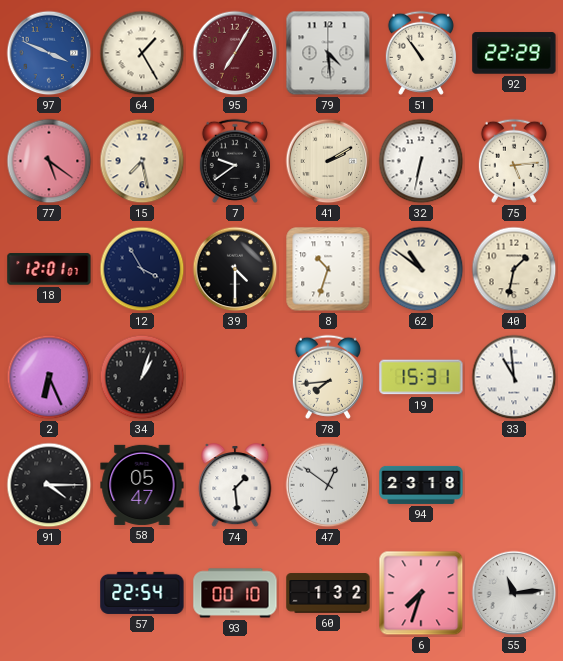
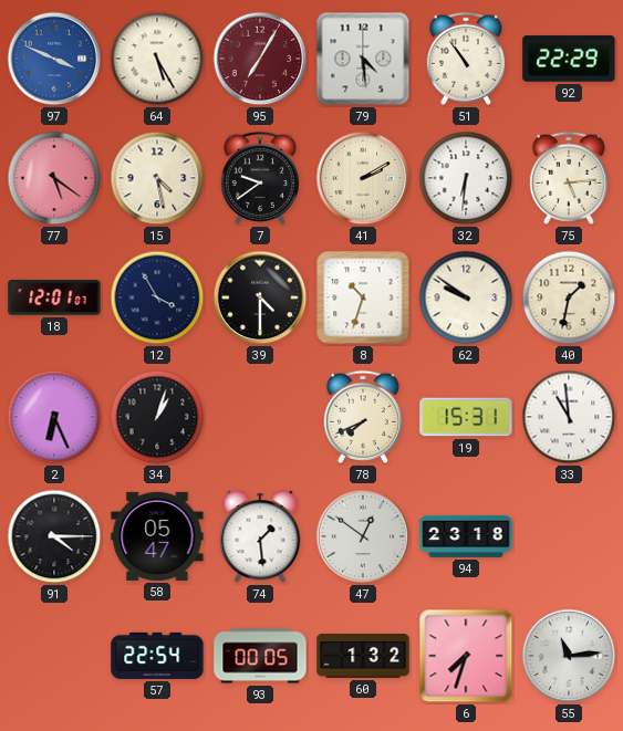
64: 1:25 -> 5:25 (157, 59)
15: 7:28 -> 4:28 (157, 178)
32: 6:32 -> 6:31 (466, 178)
62: 10:51 -> 9:51 (466, 297)
78: 7:44 -> 7:41 (363, 417)
93: 00:10 -> 00:05 (260, 656)
